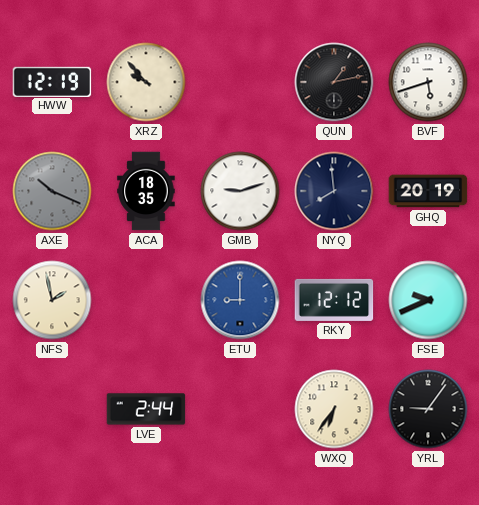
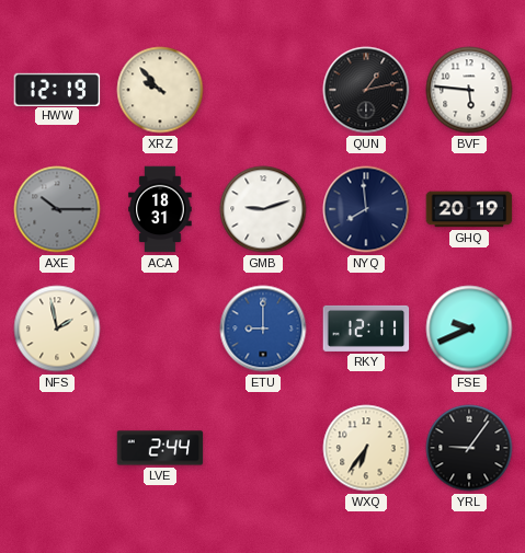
BVF: 5:42 -> 5:46 (469, 90)
AXE: 10:19 -> 10:15 (57, 209)
ACA: 18:35 -> 18:31 (160, 209)
RKY: 12:12 -> 12:11 (366, 329)
